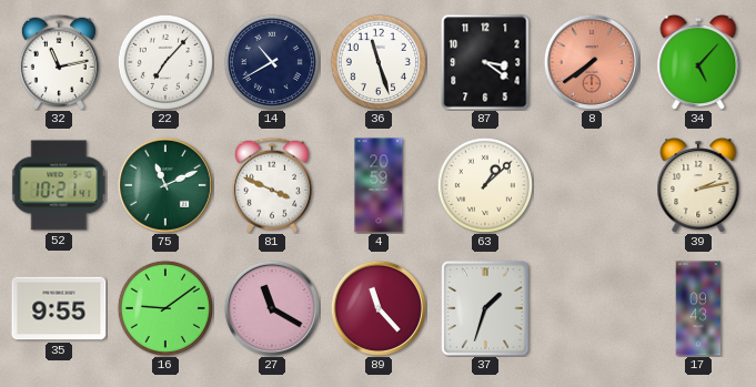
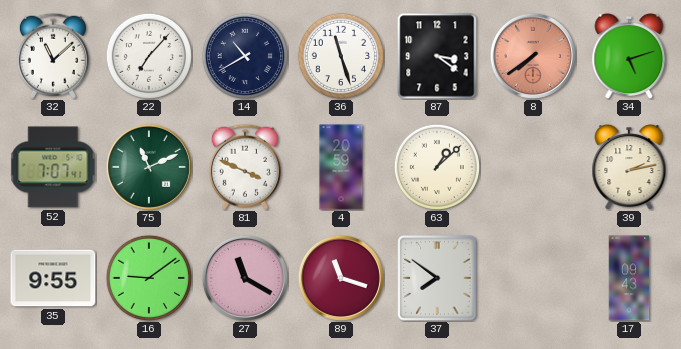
32: 11:13 -> 11:08 (53, 56)
34: 5:07 -> 5:12 (629, 57)
52: 10:21 -> 7:07 (53, 167)
89: 11:23 -> 11:18 (341, 278)
37: 1:33 -> 7:51 (437, 278)
